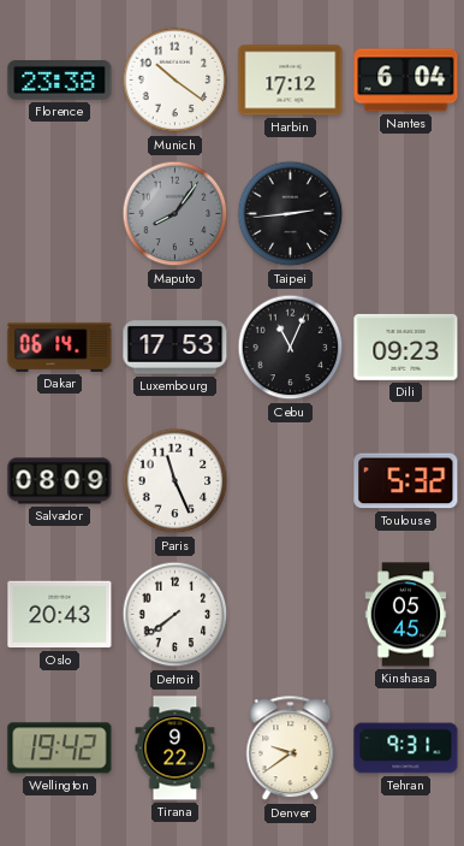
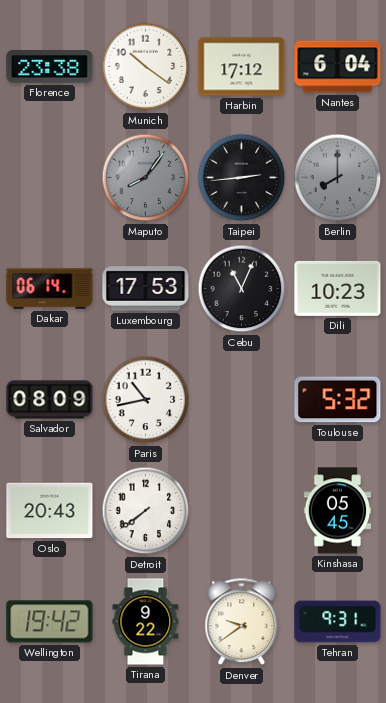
Berlin: none -> 8:00 (338, 178)
Dili: 09:23 -> 10:23 (338, 288)
Paris: 11:26 -> 10:43 (146, 400)
